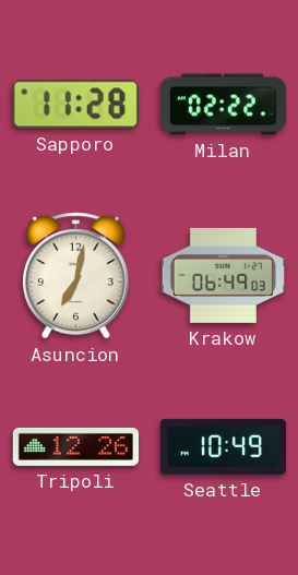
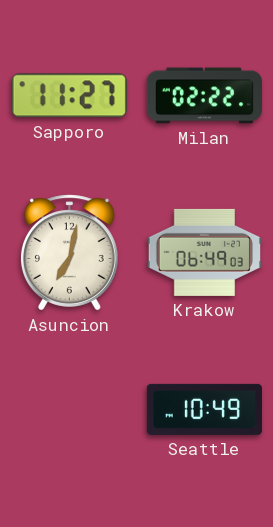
Sapporo: 11:28 -> 11:27 (69, 96)
Tripoli: 12:26 -> none (75, 446)
